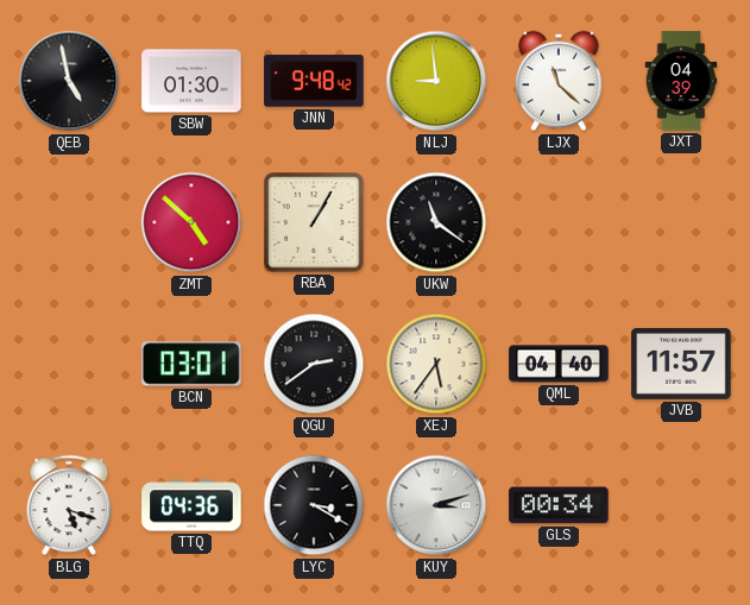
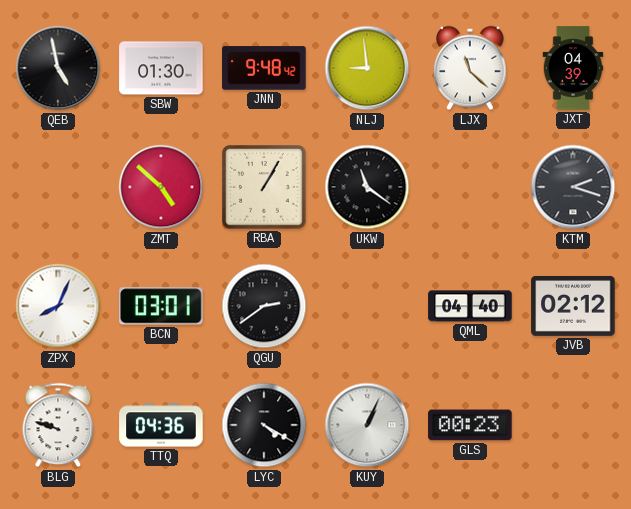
KTM: none -> 2:18 (573, 187)
ZPX: none -> 8:04 (58, 306)
XEJ: 5:36 -> none (436, 364)
JVB: 11:57 -> 02:12 (573, 306)
BLG: 5:18 -> 9:48 (58, 425)
LYC: 3:20 -> 4:20 (264, 425)
KUY: 3:12 -> 1:04 (367, 425)
GLS: 00:34 -> 00:23 (470, 425)
